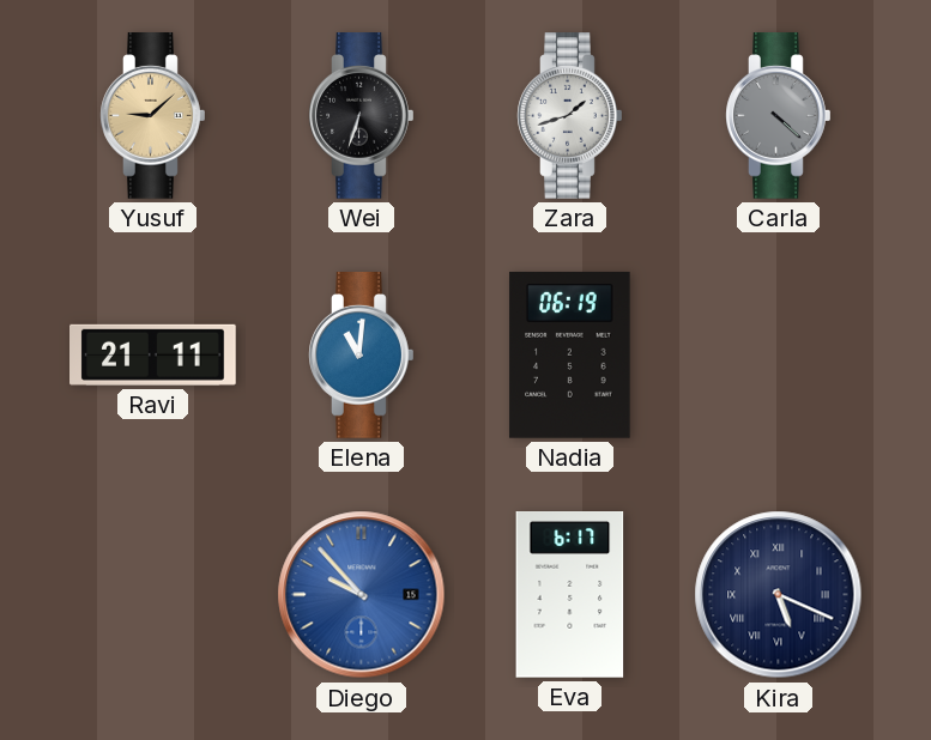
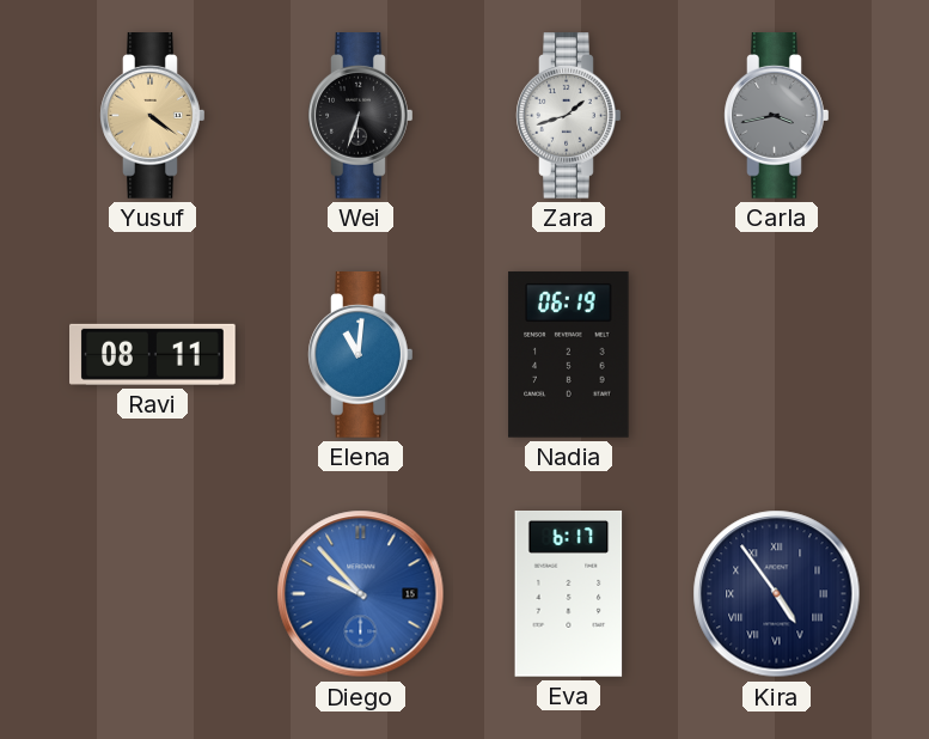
Yusuf: 9:08 -> 4:21 (153, 116)
Carla: 4:22 -> 3:43 (777, 116)
Ravi: 21:11 -> 08:11 (153, 354)
Kira: 5:19 -> 4:54 (777, 594)
